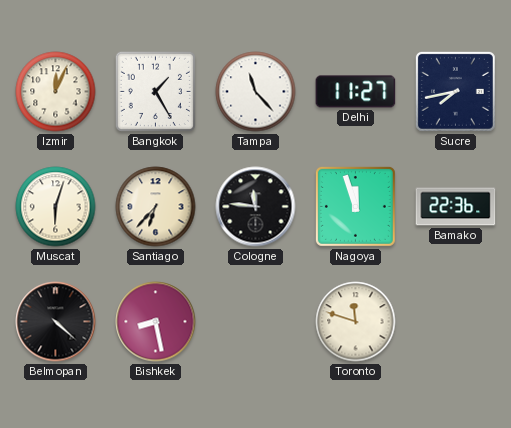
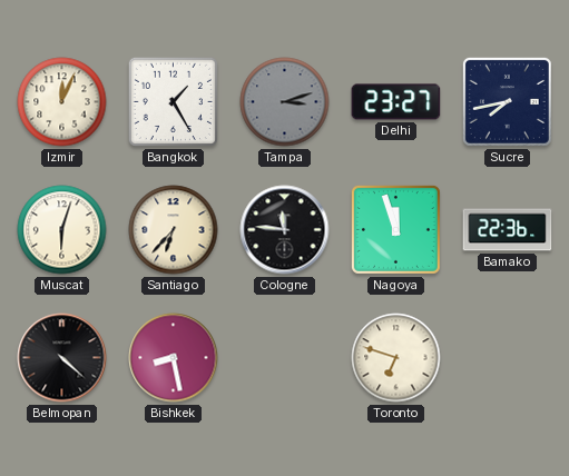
Tampa: 11:23 -> 3:12 (285, 102)
Tampa dial: white -> grey (285, 102)
Delhi: 11:27 -> 23:27 (396, 102)
Toronto: 11:48 -> 6:48 (396, 358)
